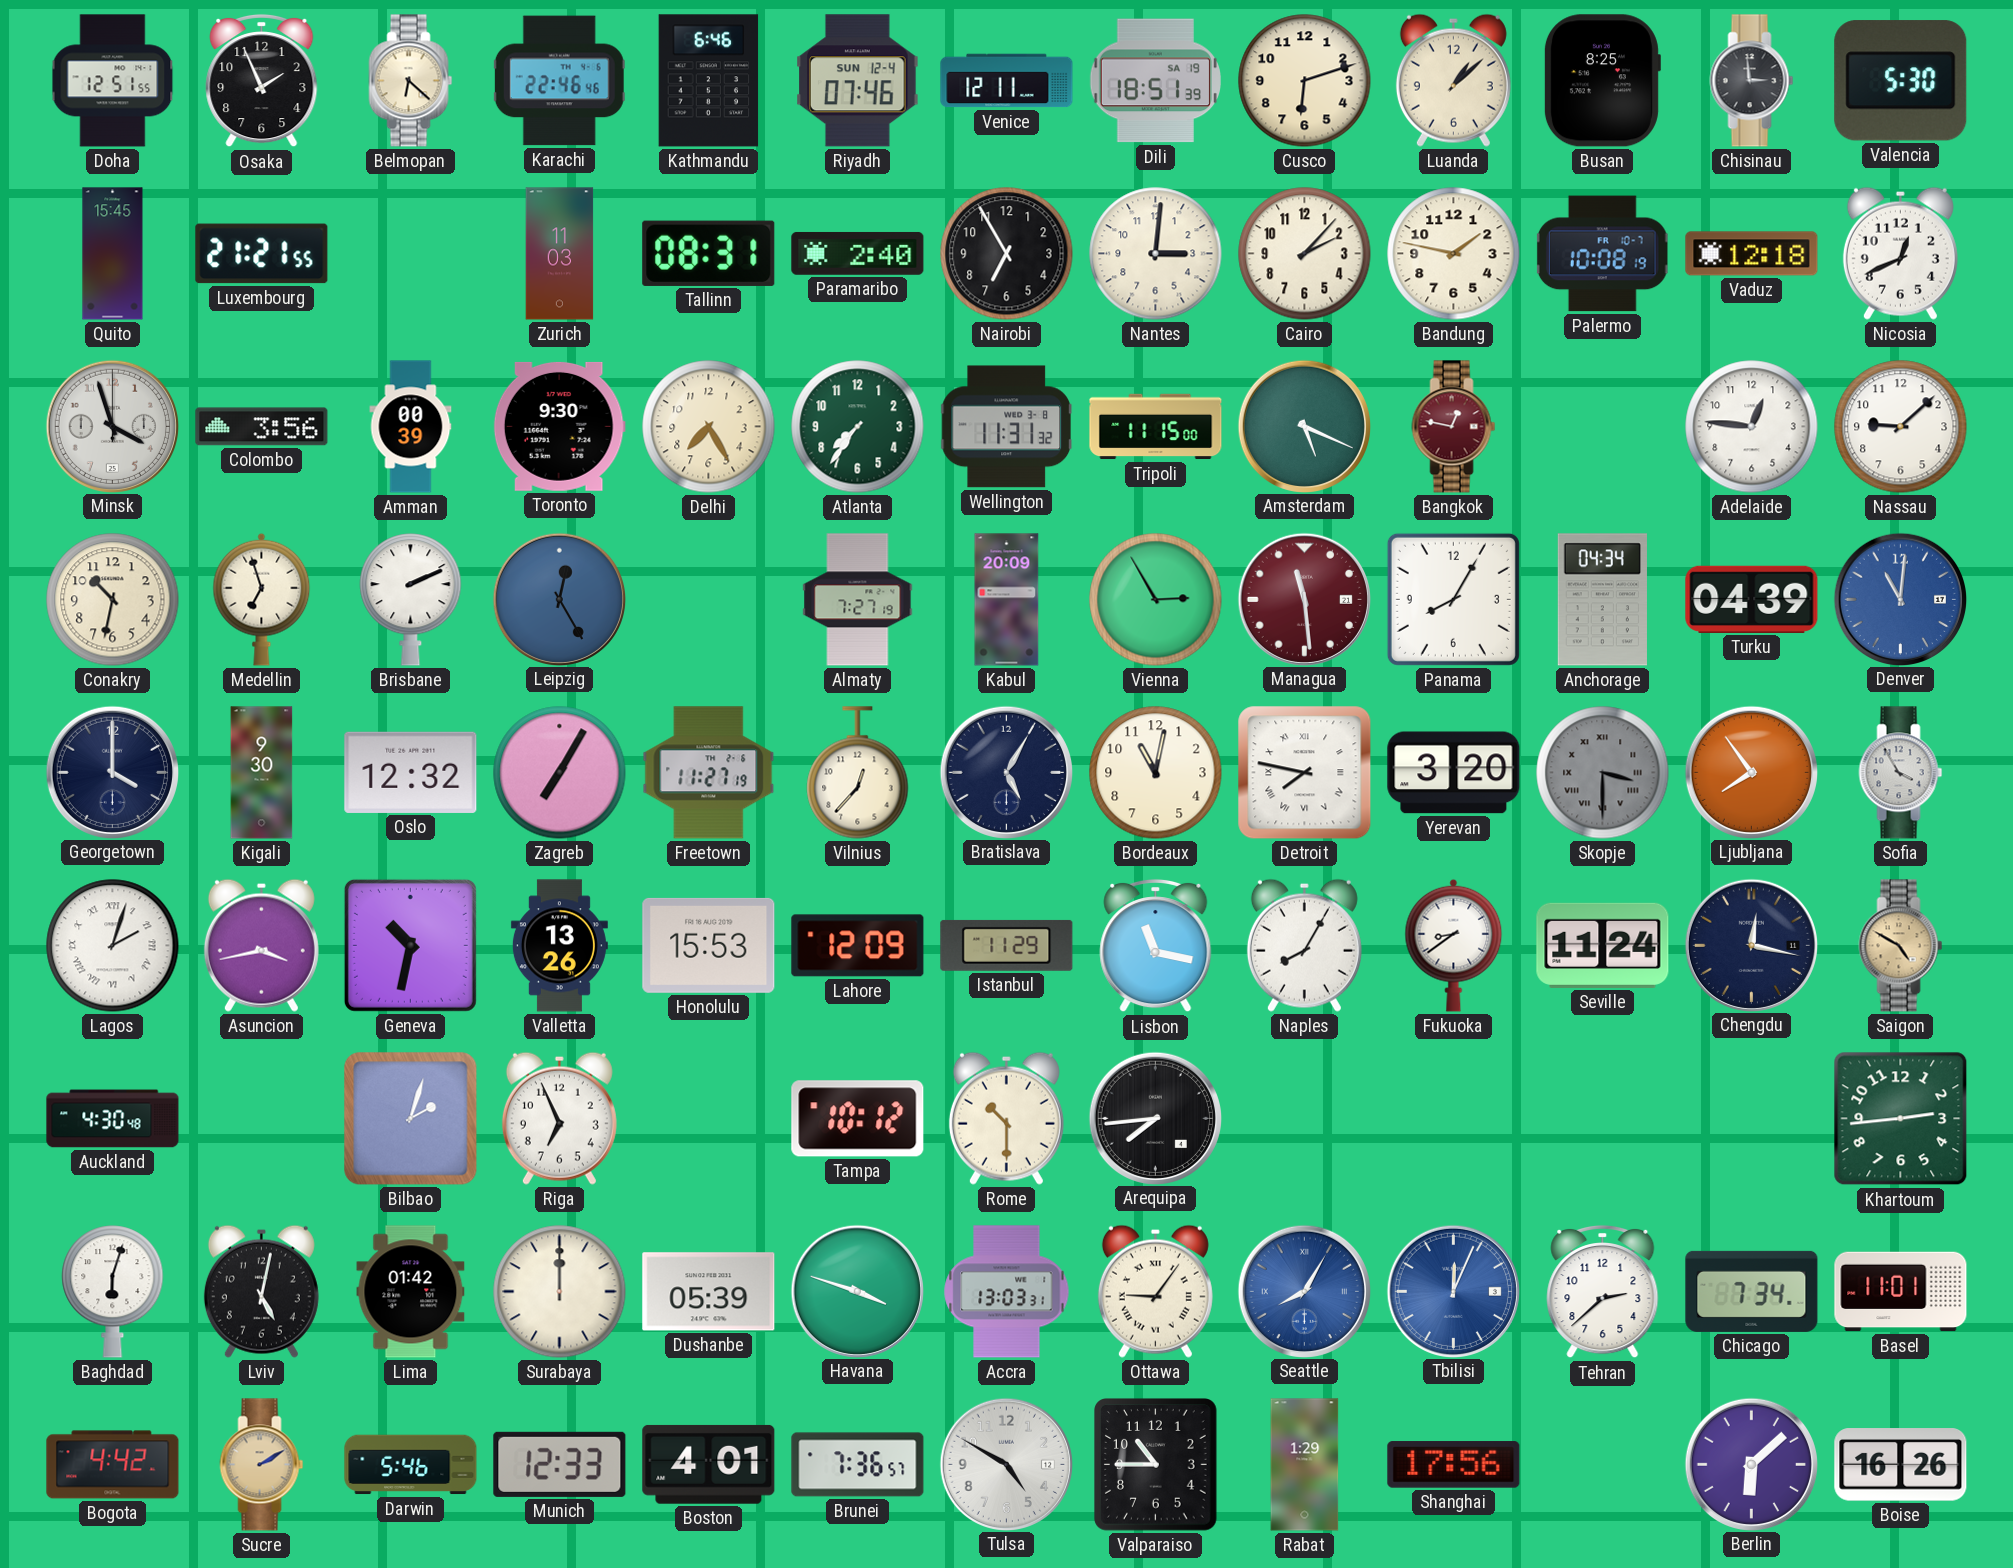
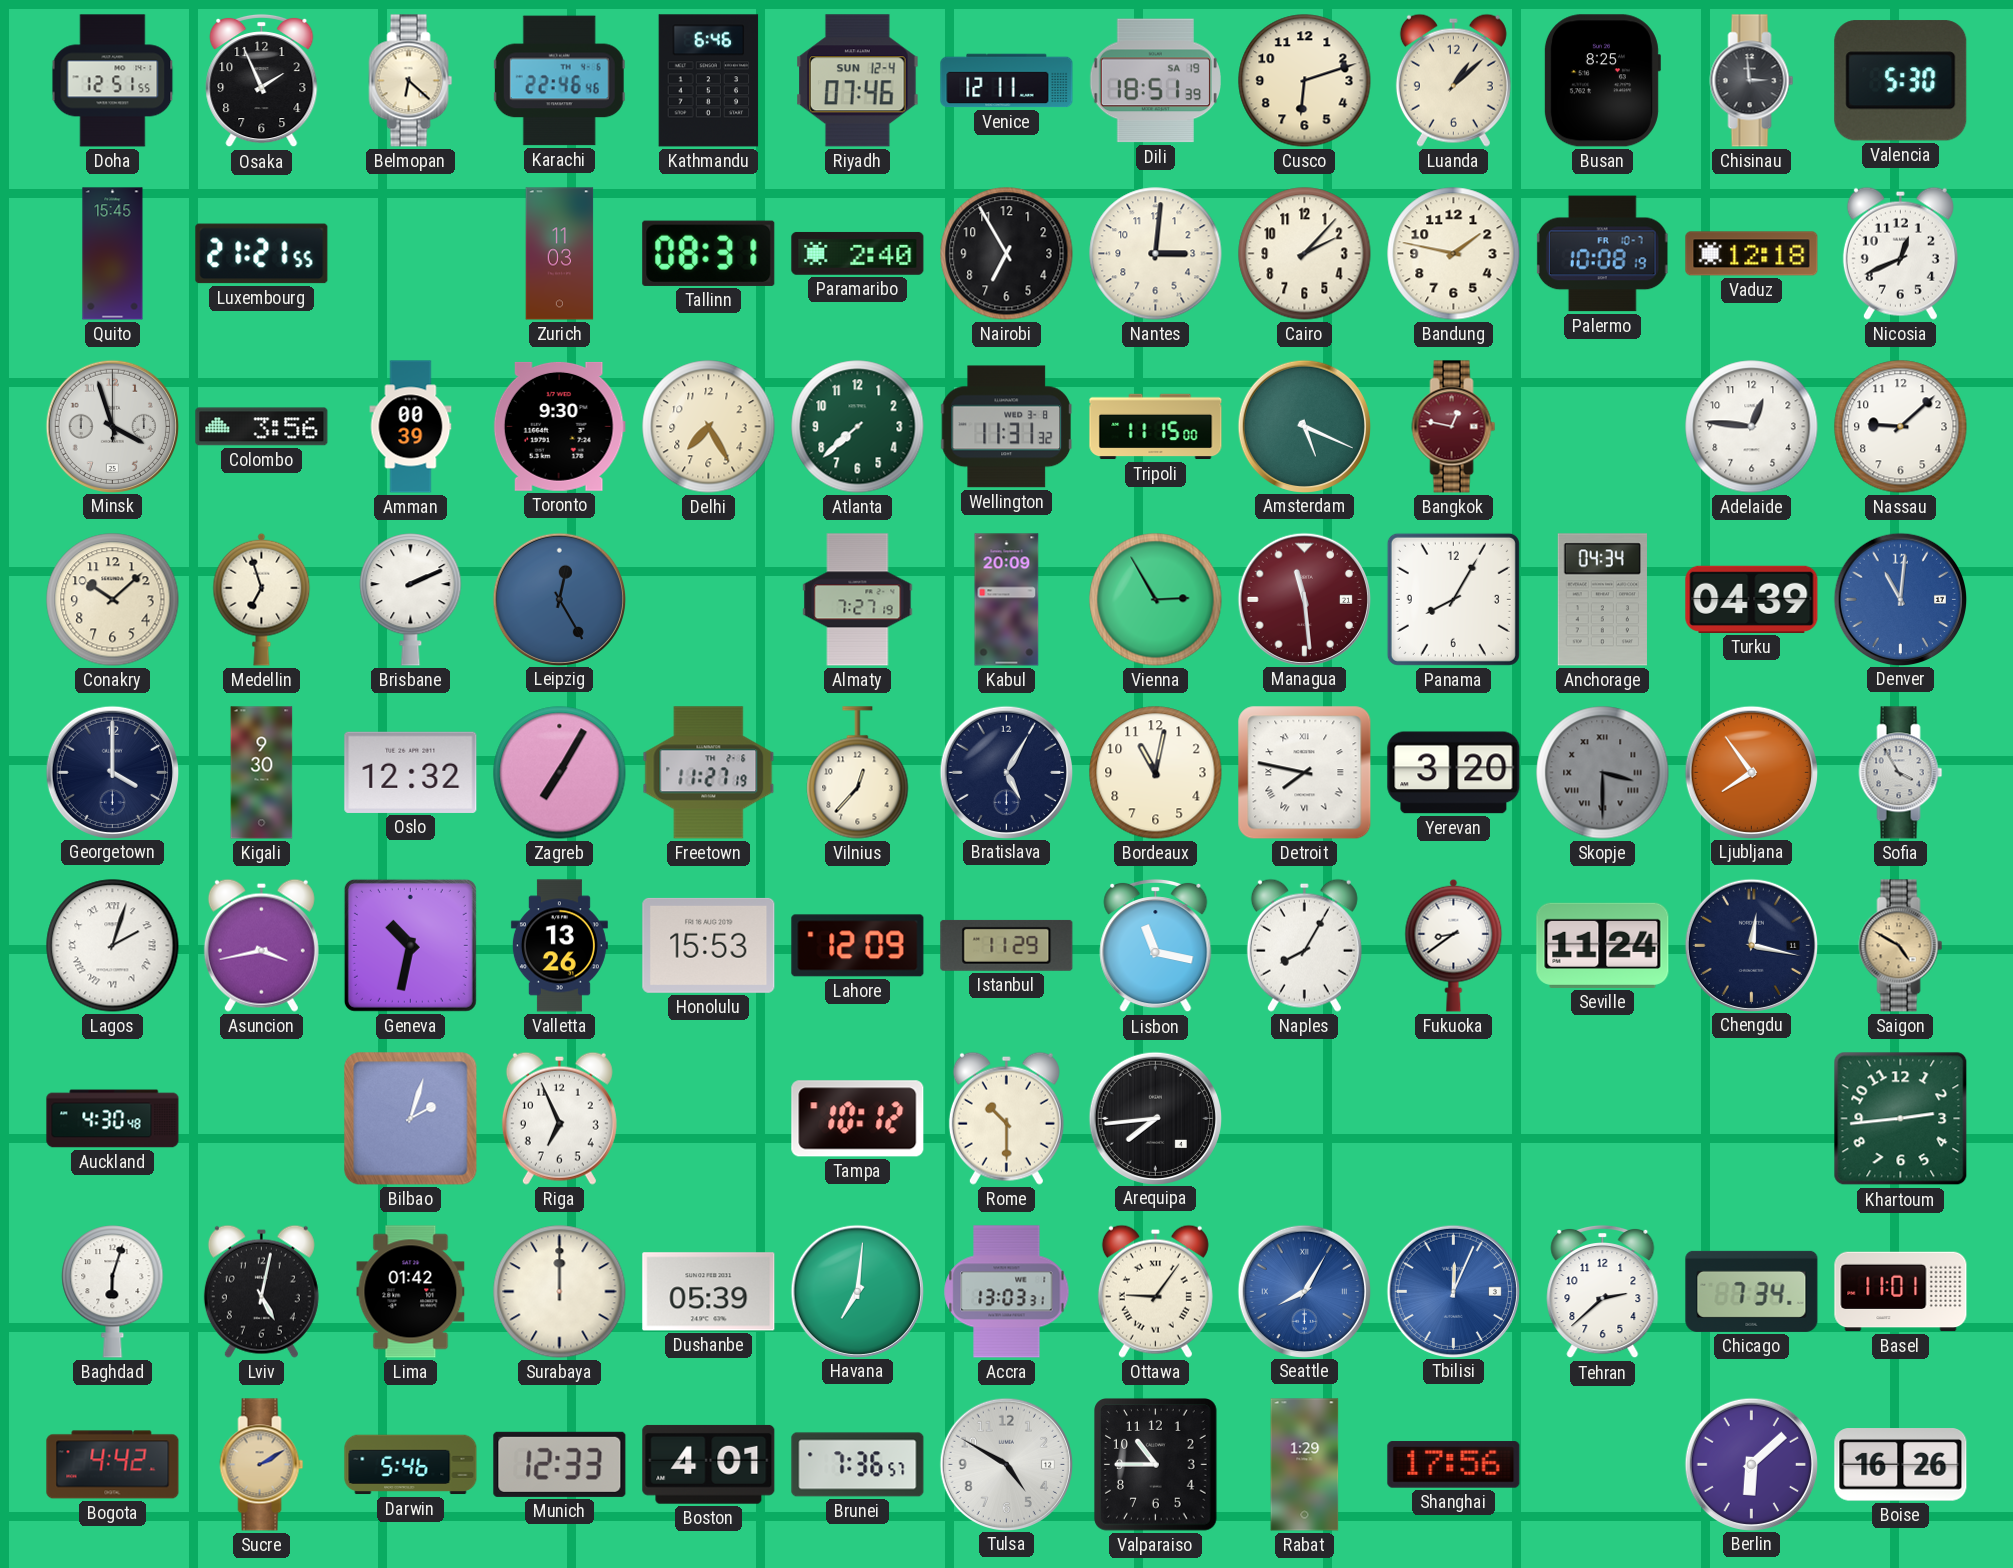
Atlanta: 7:36 -> 7:38 (858, 427)
Conakry: 10:32 -> 10:08 (113, 600)
Havana: 3:48 -> 7:01 (857, 1291)
